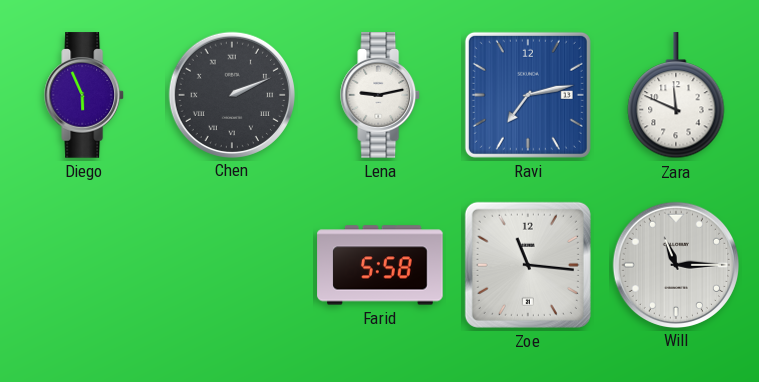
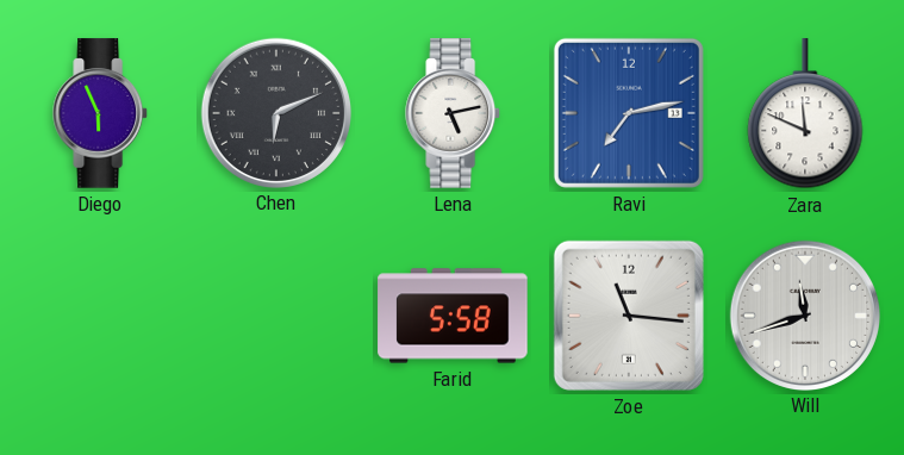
Chen: 2:11 -> 6:11 (275, 112)
Lena: 9:13 -> 5:13 (454, 113)
Will: 11:15 -> 11:42 (804, 314)
